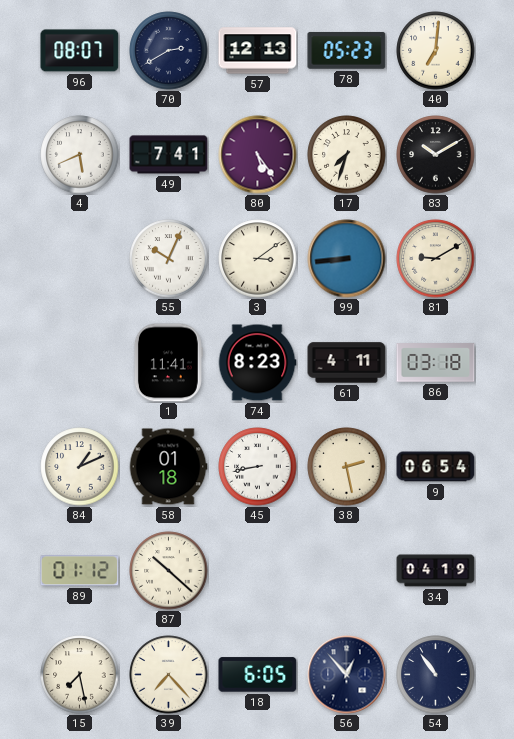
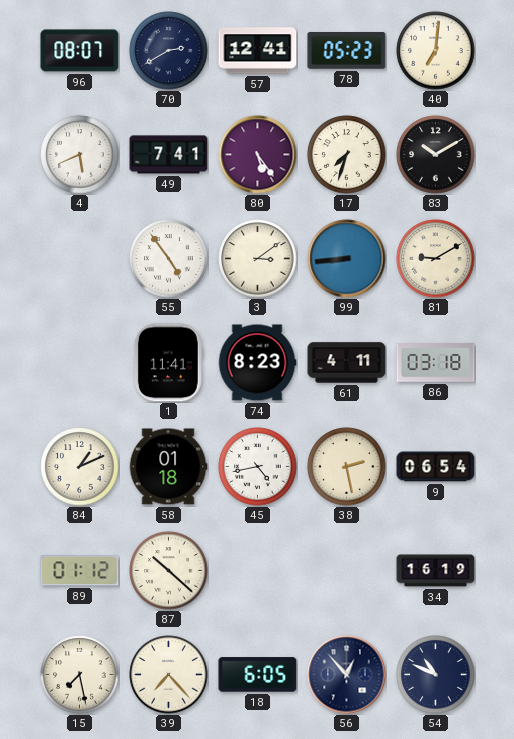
57: 12:13 -> 12:41 (258, 51)
55: 10:04 -> 4:54 (169, 259)
45: 8:43 -> 4:43 (258, 467)
34: 04:19 -> 16:19 (436, 571)
54: 10:54 -> 10:49 (436, 675)
